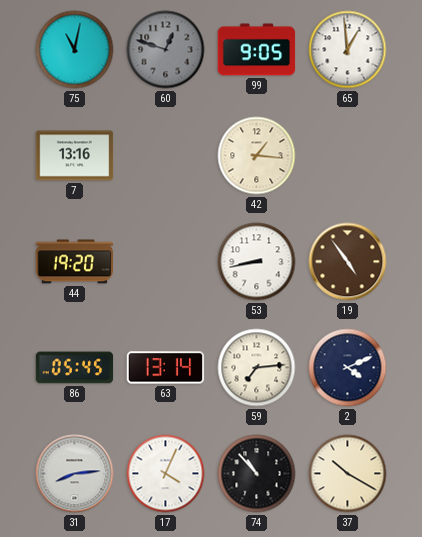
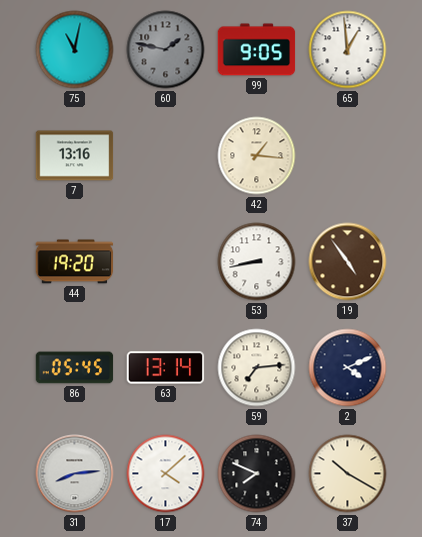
60: 12:48 -> 1:47 (166, 50)
17: 4:04 -> 4:08 (166, 474)
74: 10:53 -> 7:49 (257, 474)
